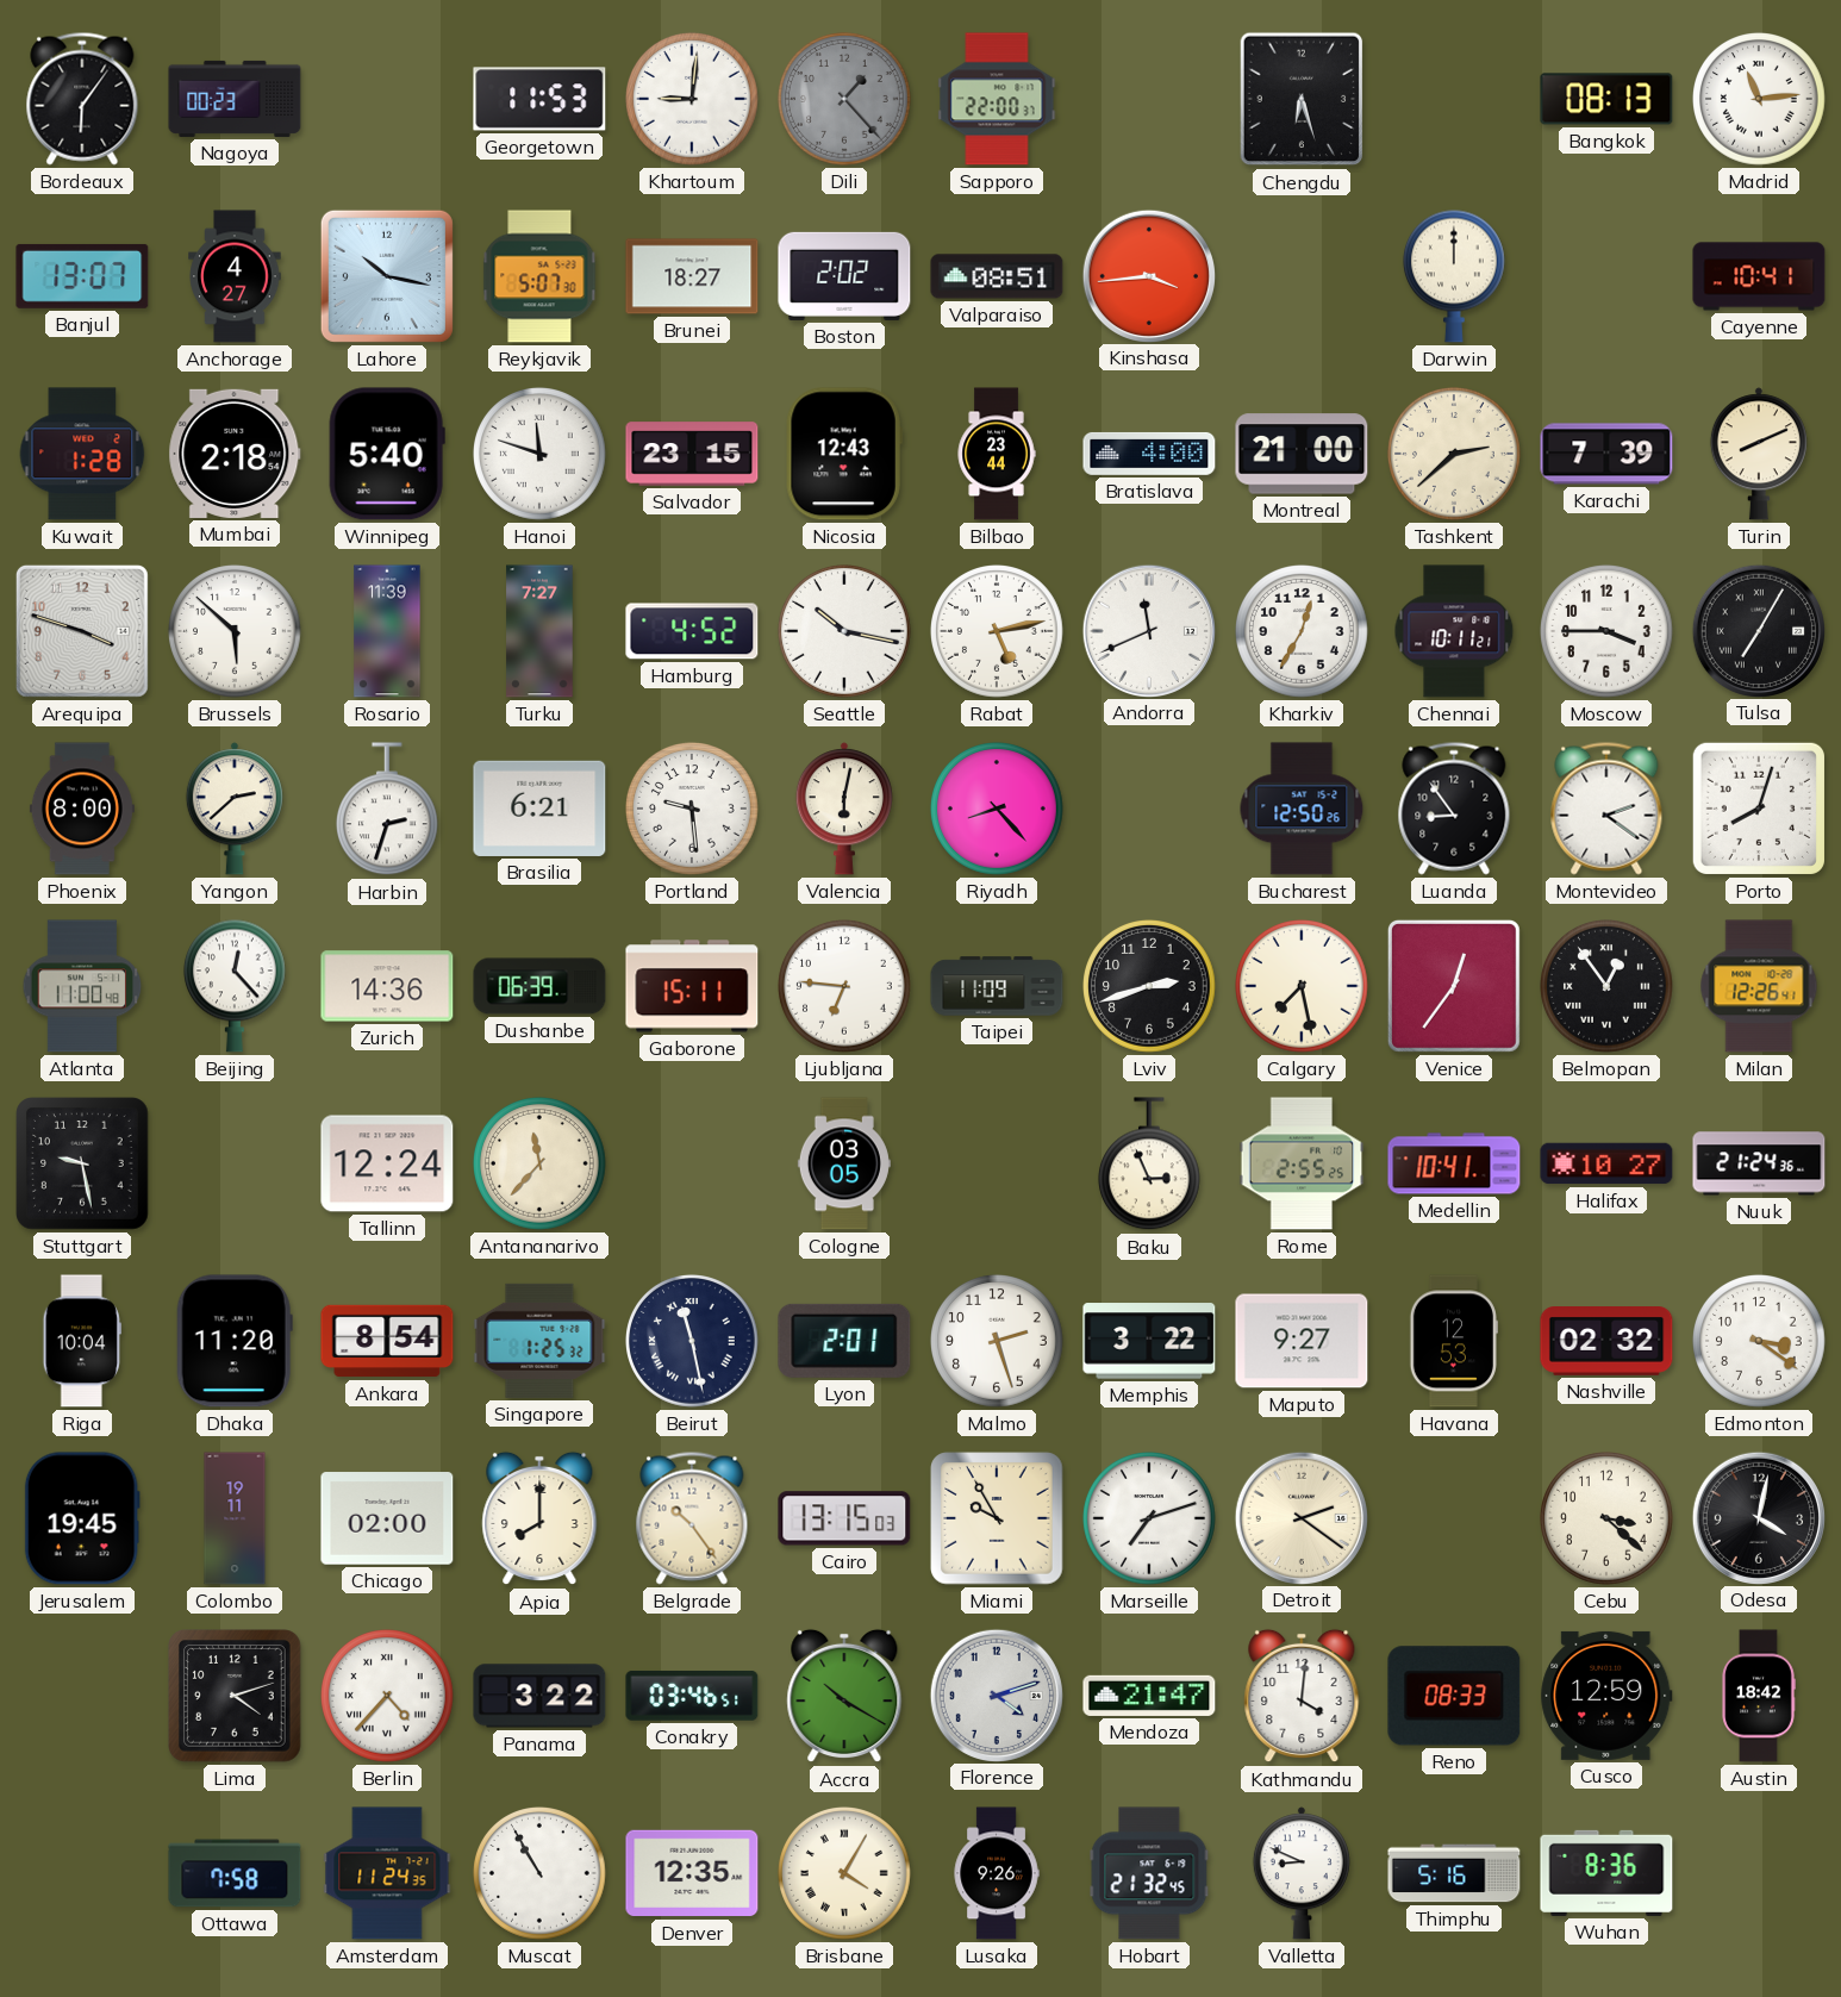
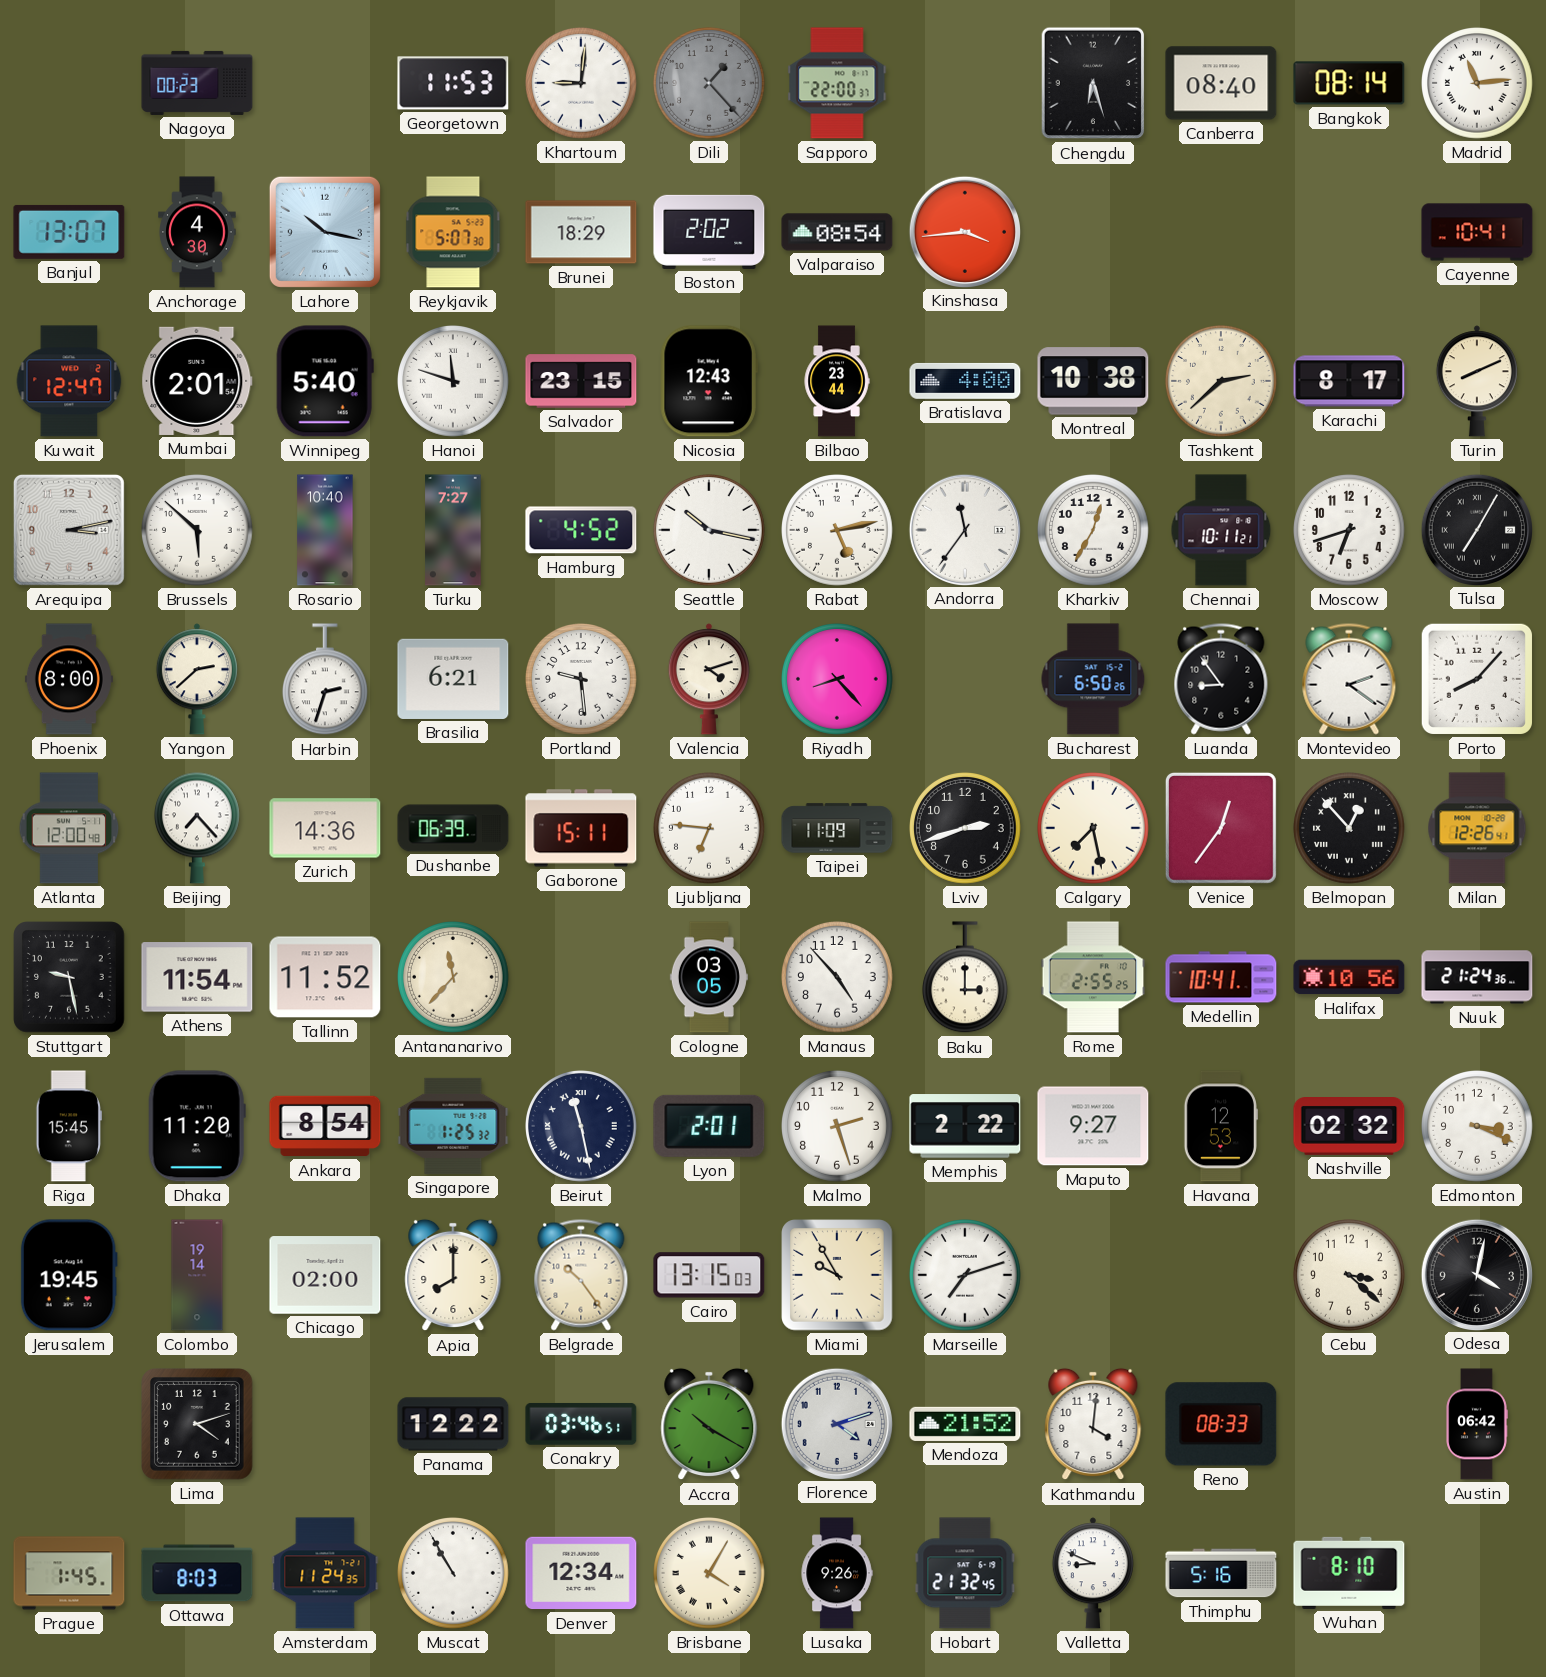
Bordeaux: 6:06 -> none (82, 99)
Canberra: none -> 08:40 (1221, 83)
Bangkok: 08:13 -> 08:14 (1349, 83)
Anchorage: 4:27 -> 4:30 (197, 232)
Brunei: 18:27 -> 18:29 (581, 232)
Valparaiso: 08:51 -> 08:54 (837, 232)
Darwin: 12:00 -> none (1454, 276)
Kuwait: 1:28 -> 12:47 (69, 381)
Mumbai: 2:18 -> 2:01 (197, 381)
Montreal: 21:00 -> 10:38 (1093, 381)
Karachi: 7:39 -> 8:17 (1349, 381)
Arequipa: 3:48 -> 3:13 (69, 530)
Rosario: 11:39 -> 10:40 (325, 530)
Andorra: 11:41 -> 11:36 (964, 529)
Moscow: 3:45 -> 6:42 (1350, 531)
Valencia: 6:02 -> 4:12 (709, 679)
Bucharest: 12:50 -> 6:50 (1093, 679)
Porto: 8:03 -> 8:07 (1477, 679)
Atlanta: 11:00 -> 12:00 (69, 828)
Beijing: 12:23 -> 7:23 (197, 828)
Belmopan: 12:54 -> 12:53 (1350, 829)
Athens: none -> 11:54 (197, 977)
Tallinn: 12:24 -> 11:52 (325, 977)
Manaus: none -> 4:53 (838, 978)
Baku: 2:56 -> 3:00 (965, 978)
Halifax: 10:27 -> 10:56 (1349, 977)
Riga: 10:04 -> 15:45 (69, 1126)
Memphis: 3:22 -> 2:22 (965, 1126)
Edmonton: 3:21 -> 3:19 (1478, 1127)
Colombo: 19:11 -> 19:14 (197, 1275)
Detroit: 2:21 -> none (1300, 1517)
Berlin: 4:37 -> none (388, 1697)
Panama: 3:22 -> 12:22 (453, 1424)
Mendoza: 21:47 -> 21:52 (965, 1424)
Cusco: 12:59 -> none (1606, 1696)
Austin: 18:42 -> 06:42 (1477, 1424)
Prague: none -> 1:45 (69, 1573)
Ottawa: 7:58 -> 8:03 (197, 1573)
Denver: 12:35 -> 12:34 (581, 1573)
Wuhan: 8:36 -> 8:10 (1349, 1573)
